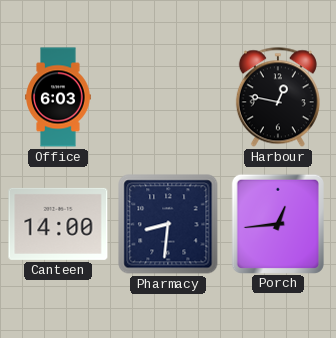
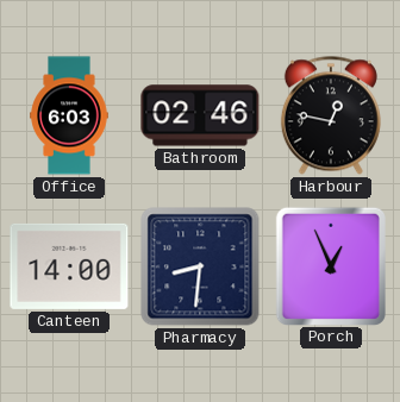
Bathroom: none -> 02:46 (200, 115)
Porch: 12:44 -> 12:56 (331, 265)
